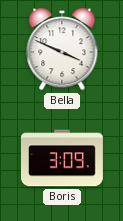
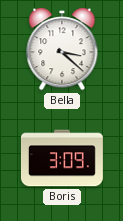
Bella: 3:49 -> 3:22 (62, 49)
